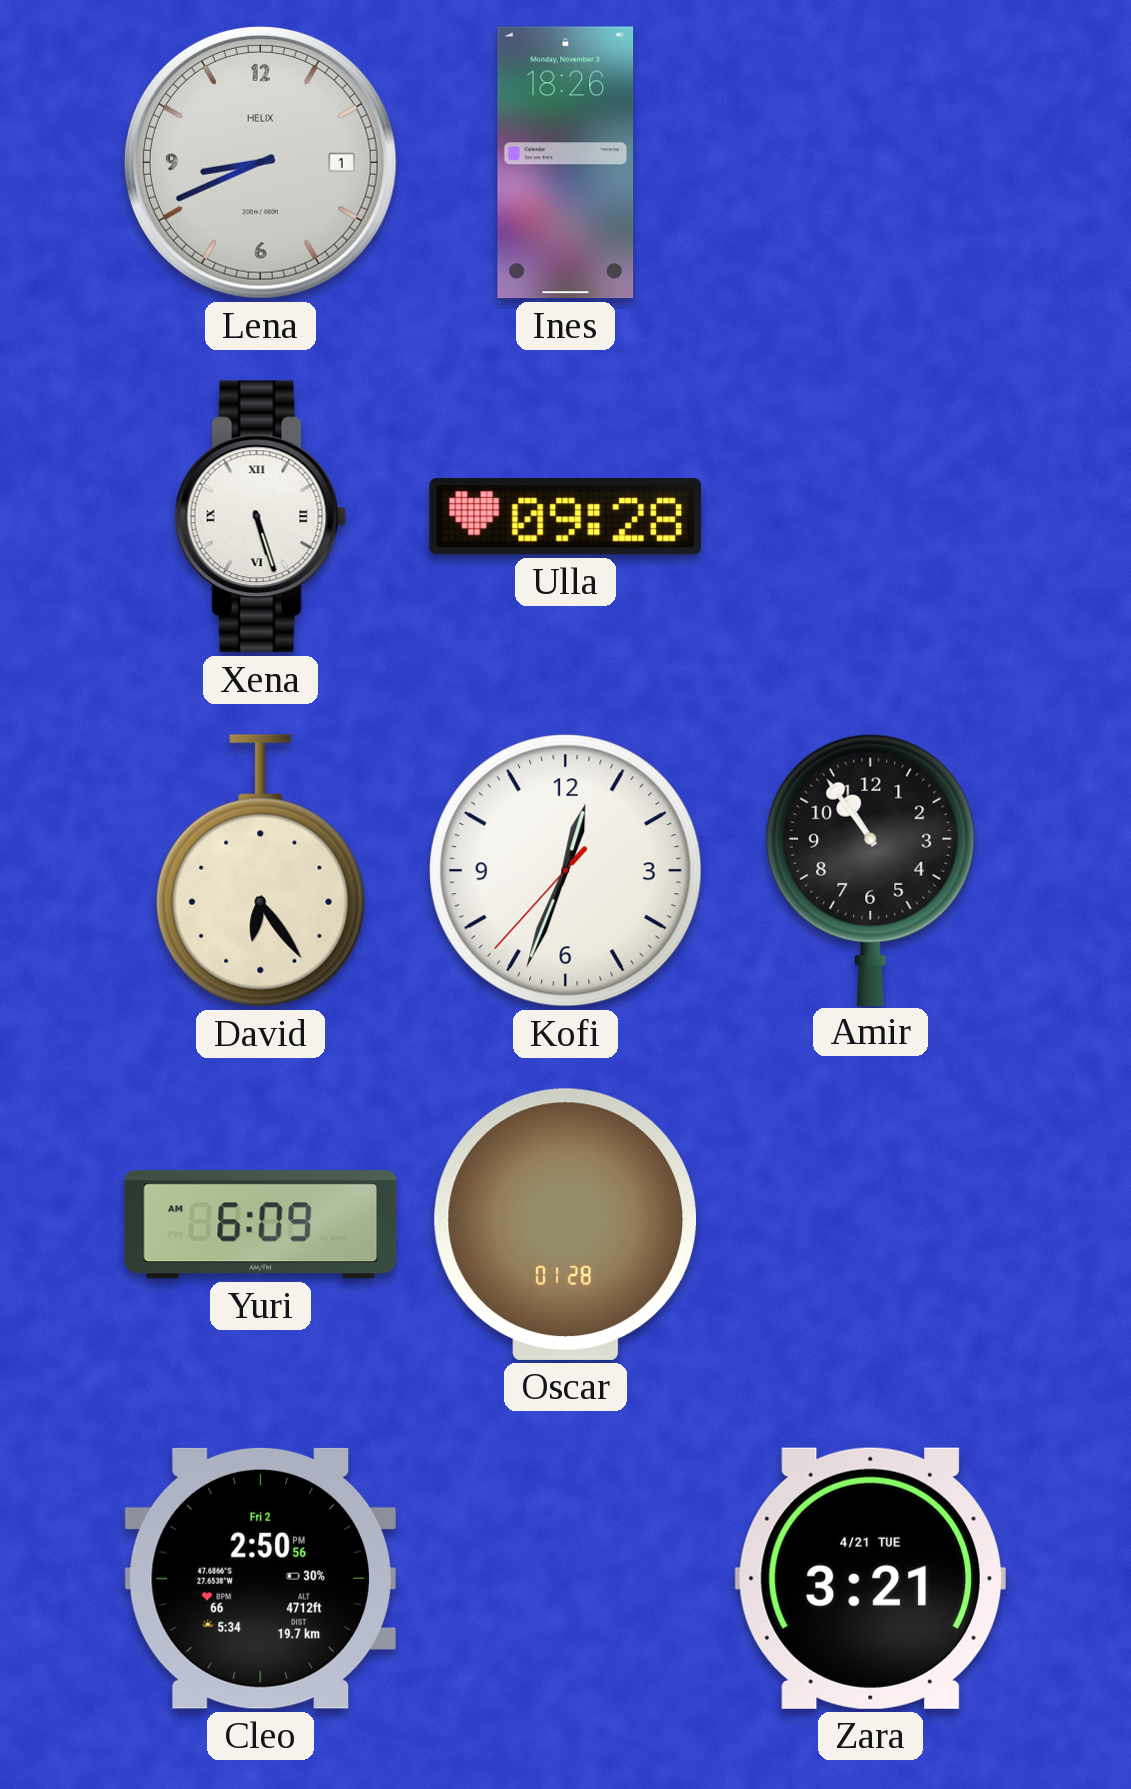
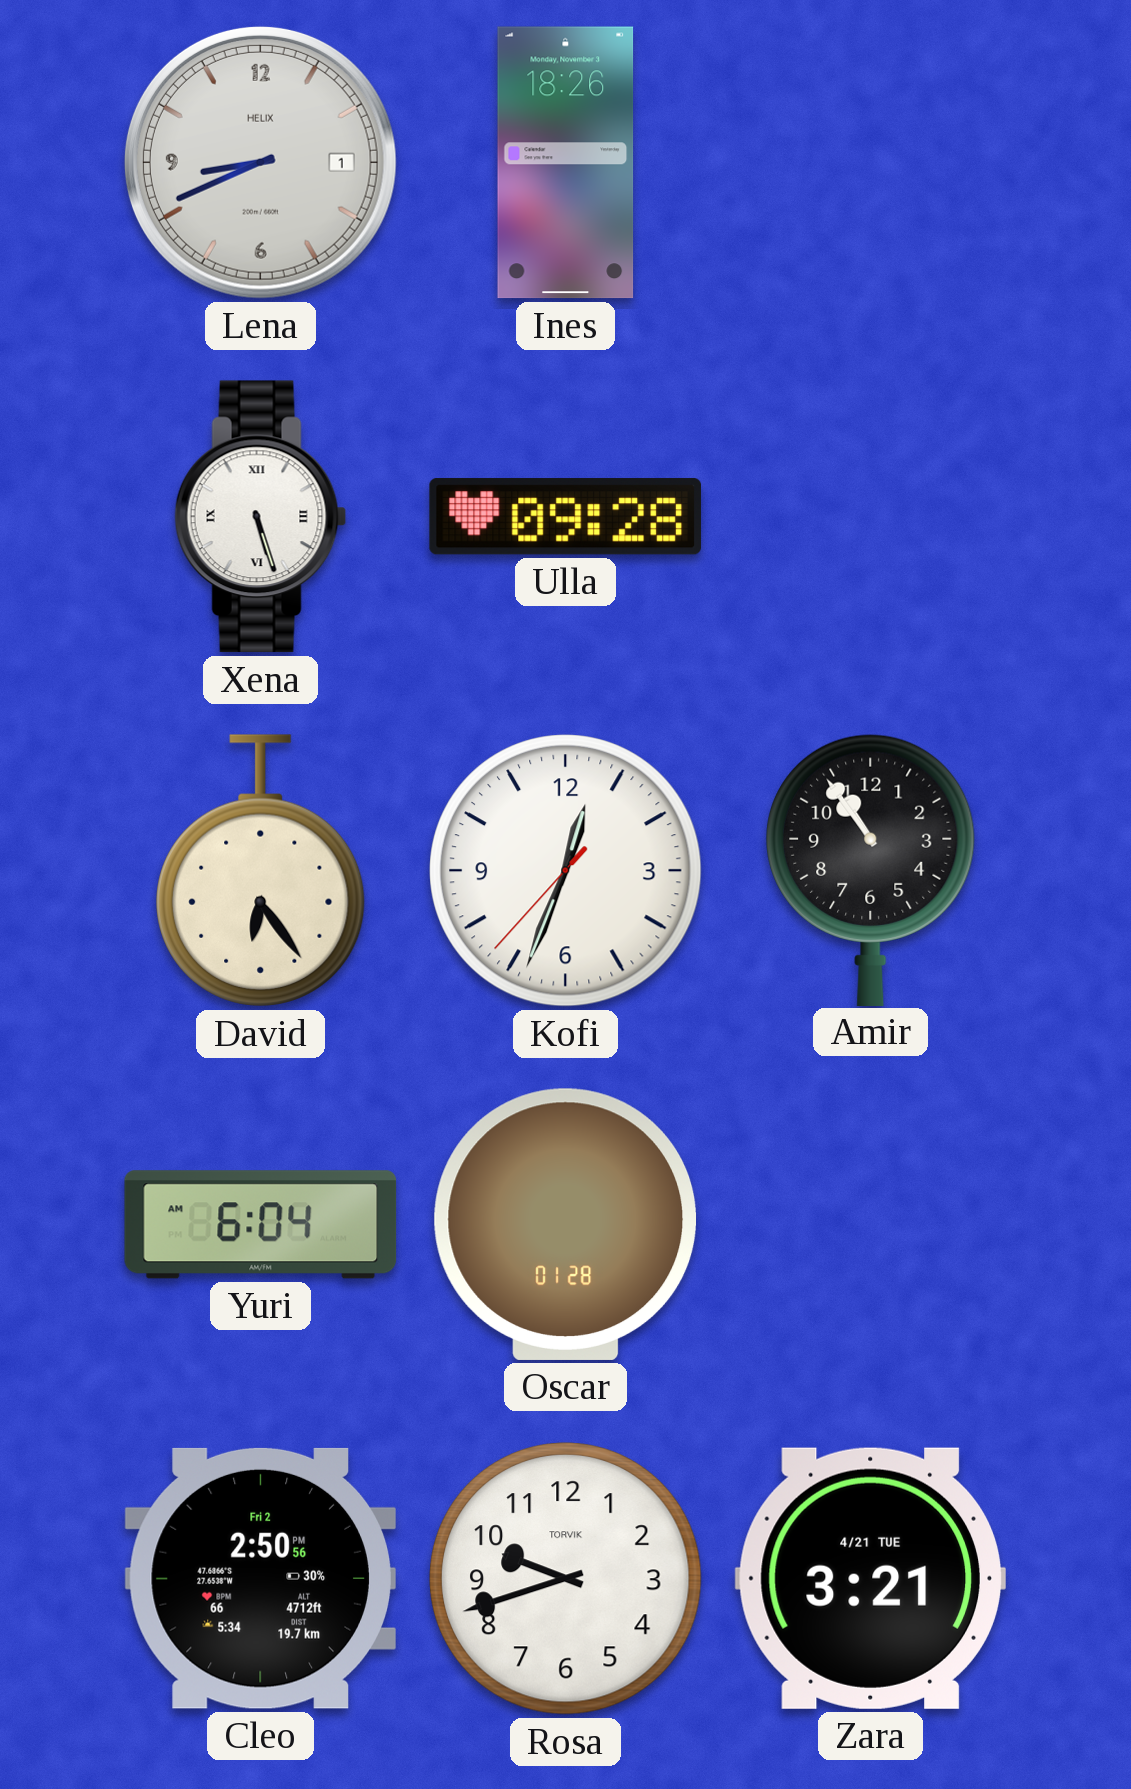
Yuri: 6:09 -> 6:04 (261, 1225)
Rosa: none -> 9:42 (566, 1579)
